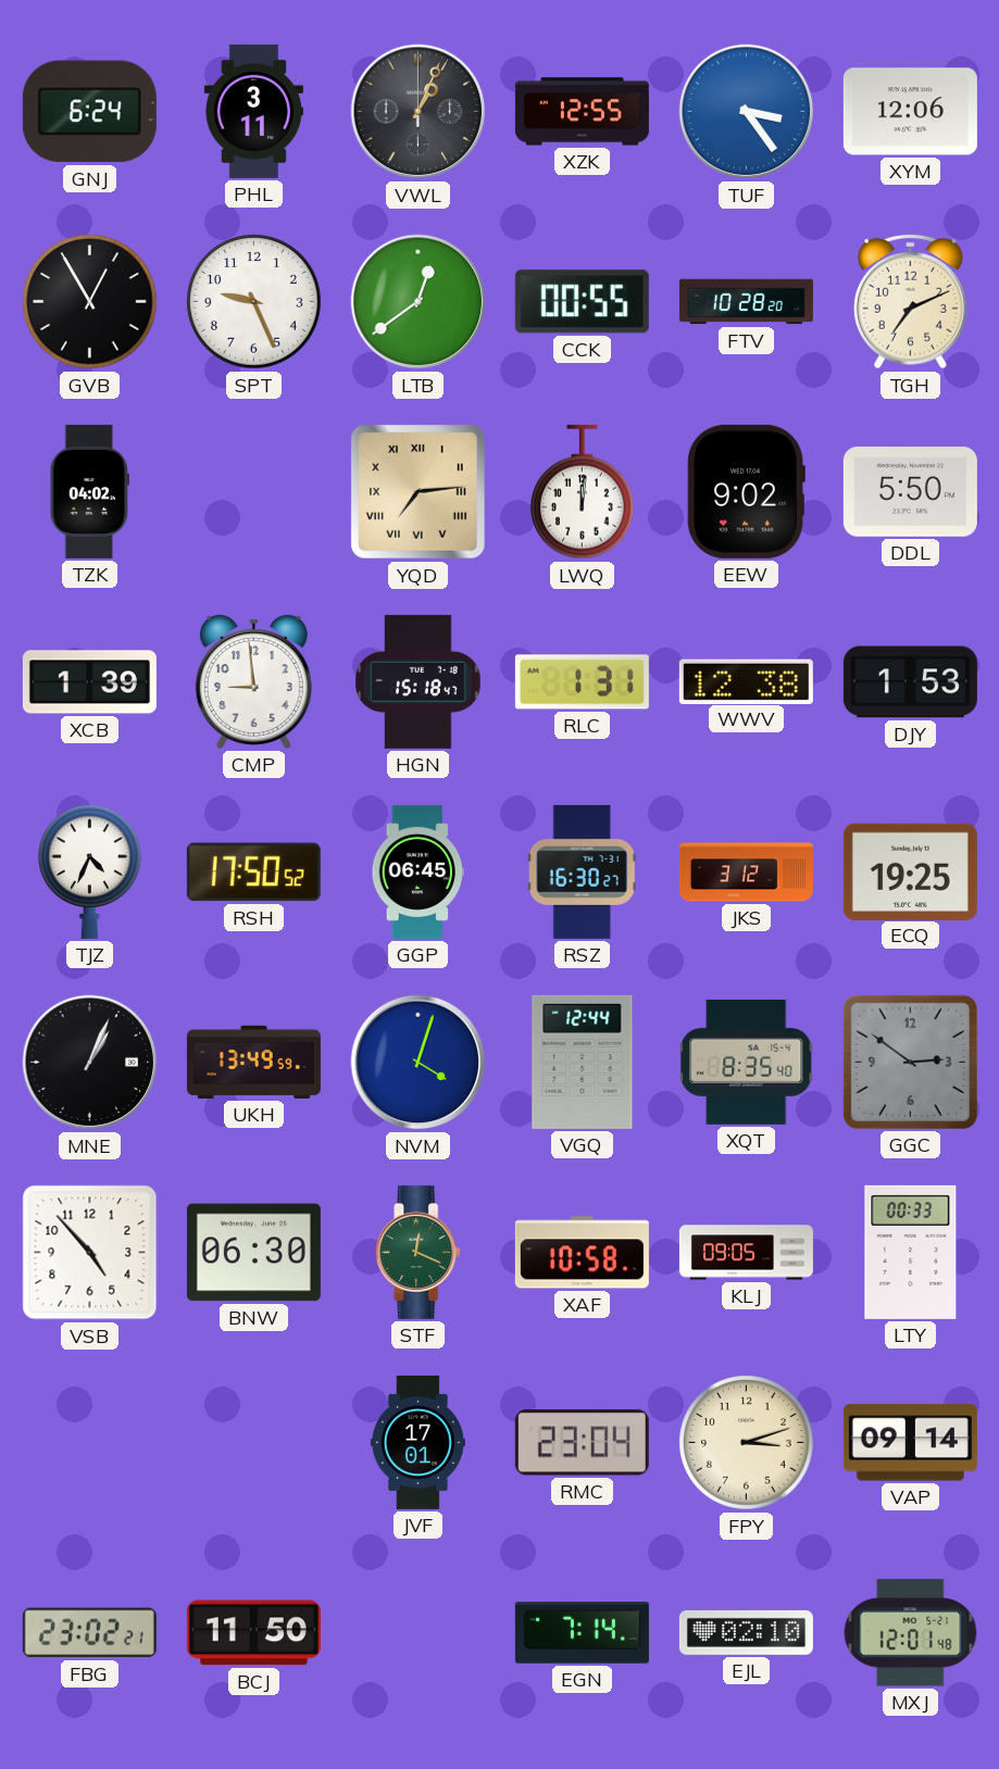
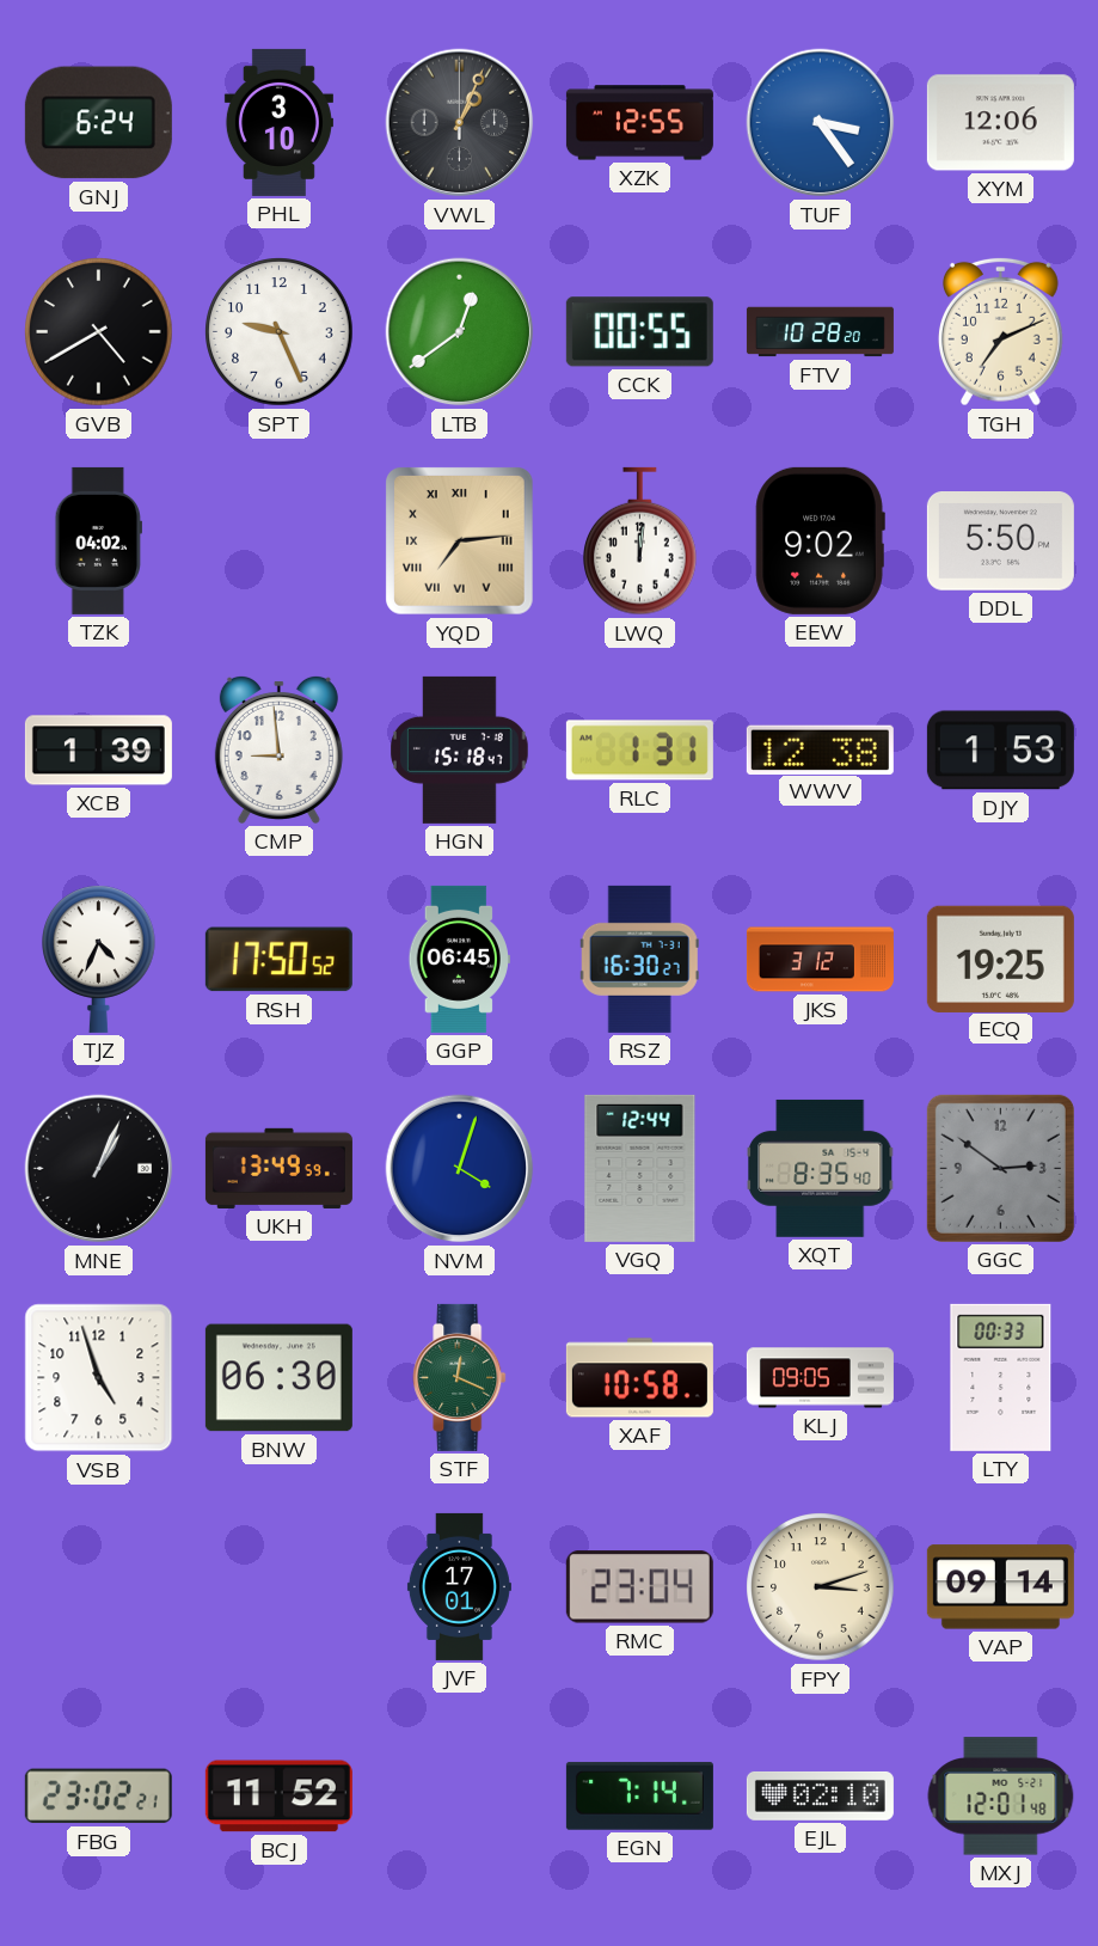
PHL: 3:11 -> 3:10 (278, 122)
GVB: 12:55 -> 4:40 (99, 332)
VSB: 4:53 -> 4:57 (99, 1378)
BCJ: 11:50 -> 11:52 (278, 1797)
